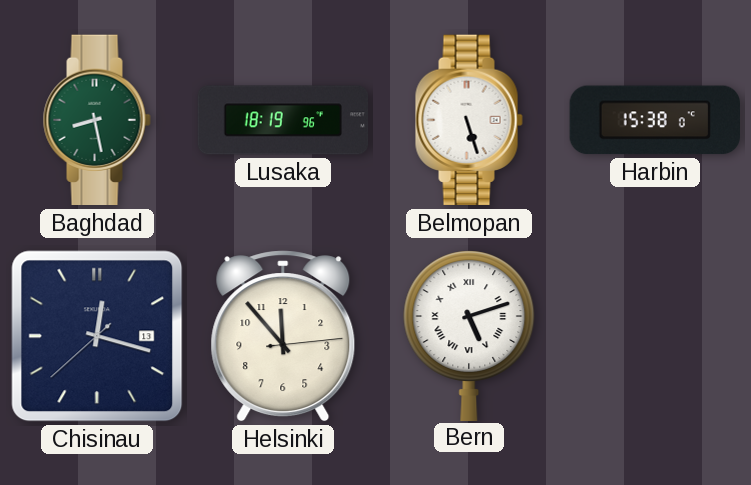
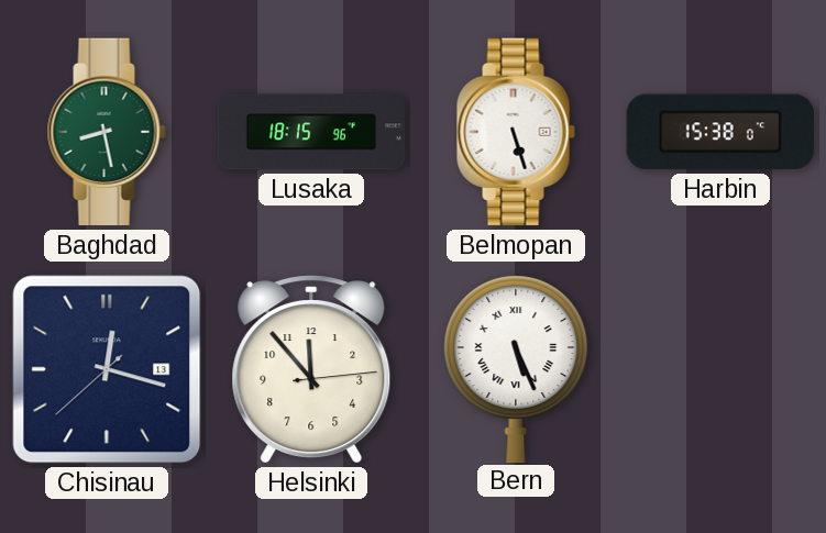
Lusaka: 18:19 -> 18:15 (311, 132)
Bern: 5:12 -> 5:26 (516, 368)
